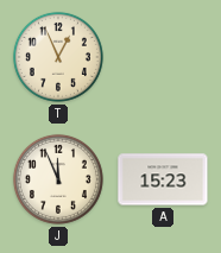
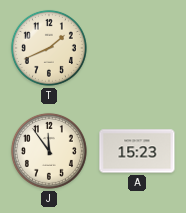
T: 12:56 -> 1:41 (49, 48)
J: 11:56 -> 11:54 (49, 151)
